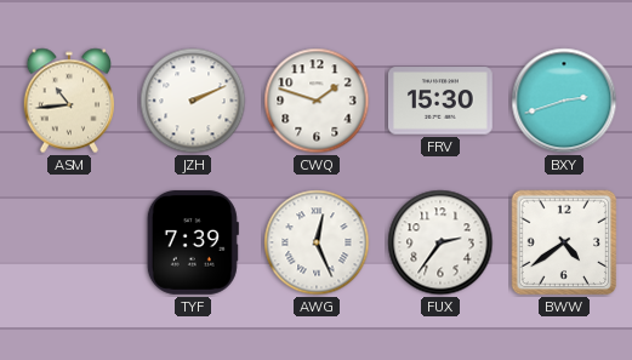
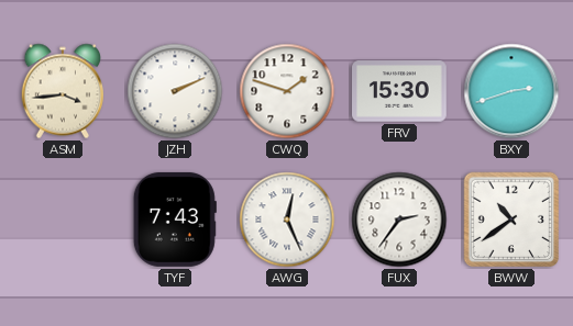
ASM: 10:44 -> 3:44 (63, 91)
TYF: 7:39 -> 7:43 (175, 220)
BWW: 4:39 -> 10:39 (511, 220)
